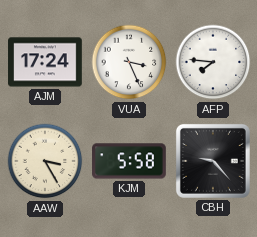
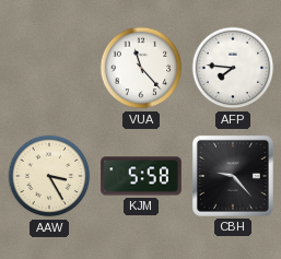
AJM: 17:24 -> none (45, 62)
VUA: 3:26 -> 11:23 (141, 68)
